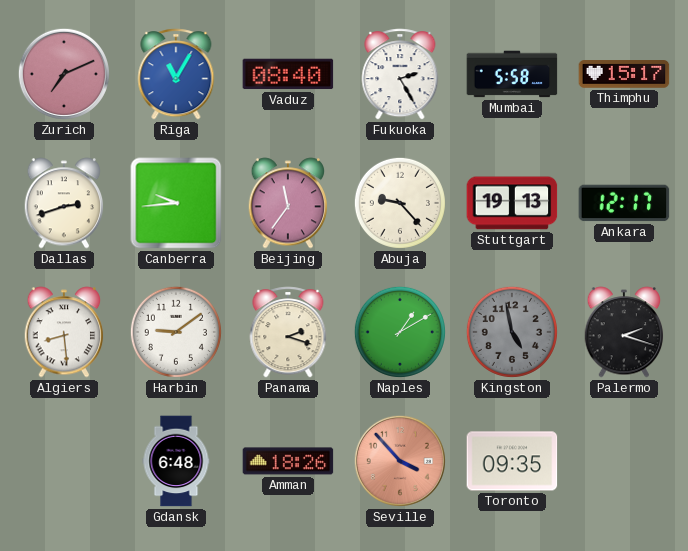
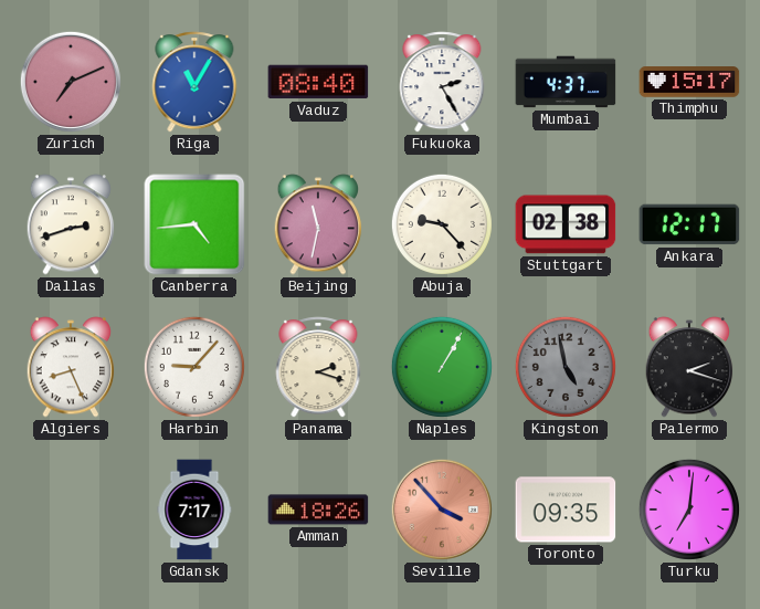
Mumbai: 5:58 -> 4:37 (566, 82)
Canberra: 9:44 -> 4:44 (194, 224)
Beijing: 11:36 -> 11:32 (318, 224)
Stuttgart: 19:13 -> 02:38 (566, 224)
Algiers: 8:29 -> 8:26 (71, 367)
Harbin: 9:09 -> 9:07 (194, 367)
Naples: 1:10 -> 1:05 (442, 367)
Gdansk: 6:48 -> 7:17 (194, 510)
Turku: none -> 7:01 (689, 510)
